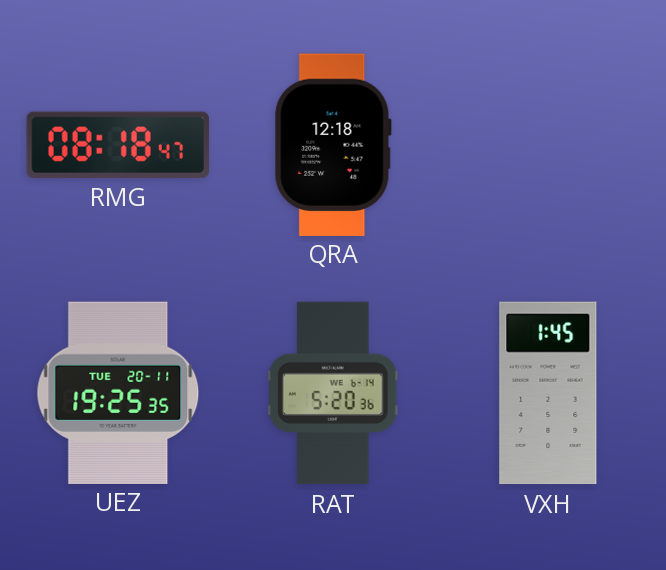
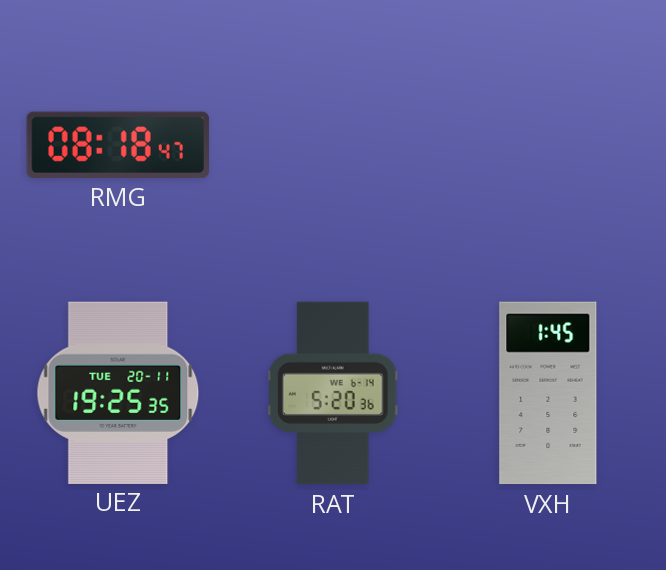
QRA: 12:18 -> none (333, 144)
